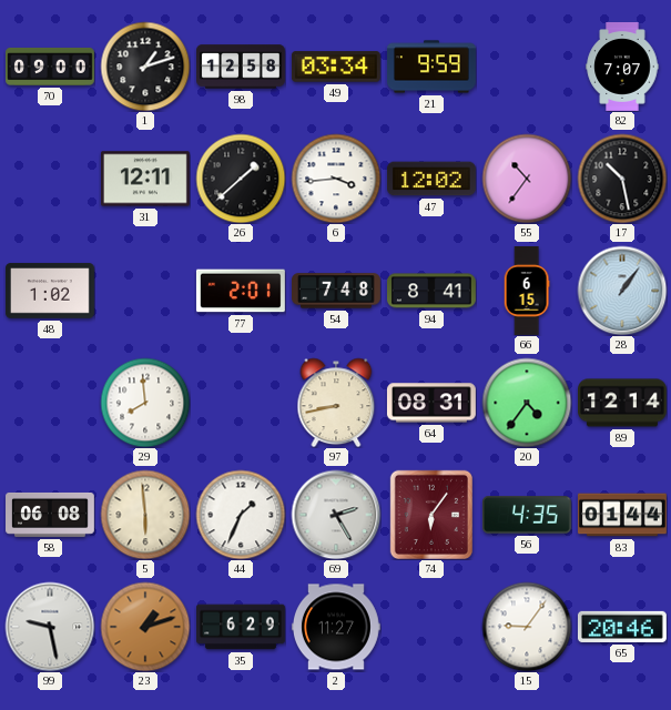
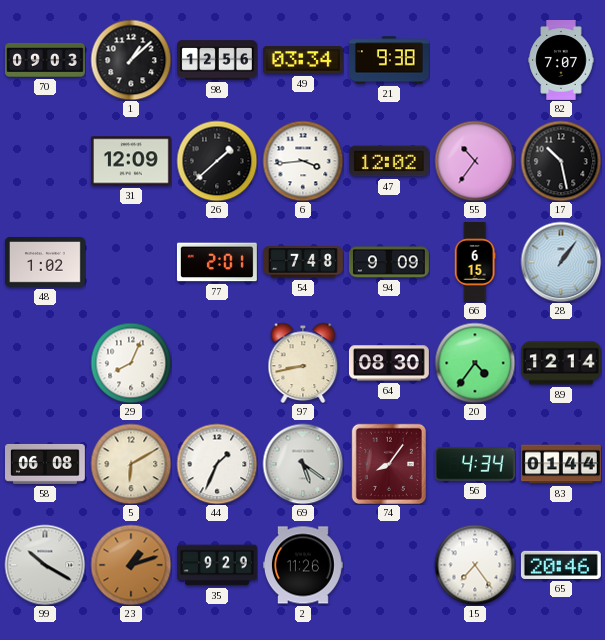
70: 09:00 -> 09:03 (46, 60)
1: 1:12 -> 1:08 (131, 60)
98: 12:58 -> 12:56 (218, 60)
21: 9:59 -> 9:38 (390, 60)
31: 12:11 -> 12:09 (131, 161)
94: 8:41 -> 9:09 (390, 262)
29: 7:59 -> 8:04 (131, 363)
64: 08:31 -> 08:30 (389, 363)
5: 5:59 -> 6:10 (131, 464)
69: 2:25 -> 5:21 (303, 464)
74: 6:06 -> 8:06 (389, 463)
56: 4:35 -> 4:34 (475, 464)
99: 9:28 -> 10:20 (45, 565)
35: 6:29 -> 9:29 (218, 565)
2: 11:27 -> 11:26 (303, 565)
15: 9:06 -> 7:24 (475, 565)
